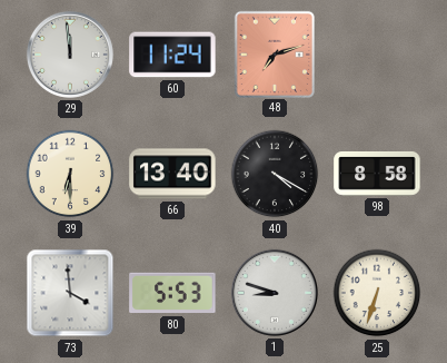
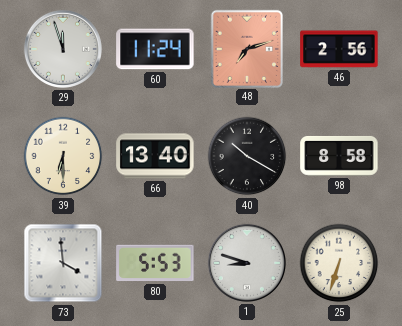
29: 11:59 -> 11:57 (63, 49)
46: none -> 2:56 (339, 49)
40: 4:20 -> 10:20 (247, 156)
